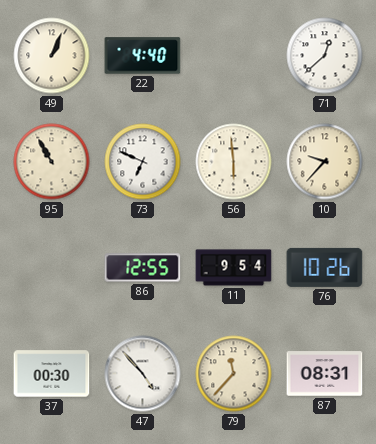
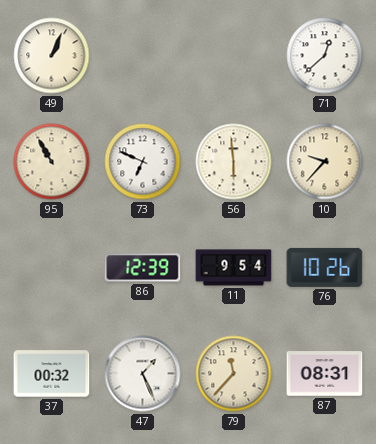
22: 4:40 -> none (143, 56)
86: 12:55 -> 12:39 (143, 268)
37: 00:30 -> 00:32 (52, 374)
47: 4:53 -> 1:26 (143, 374)
